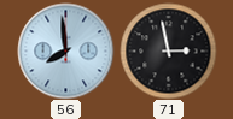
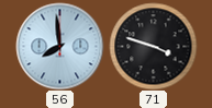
71: 2:58 -> 3:48 (153, 46)
